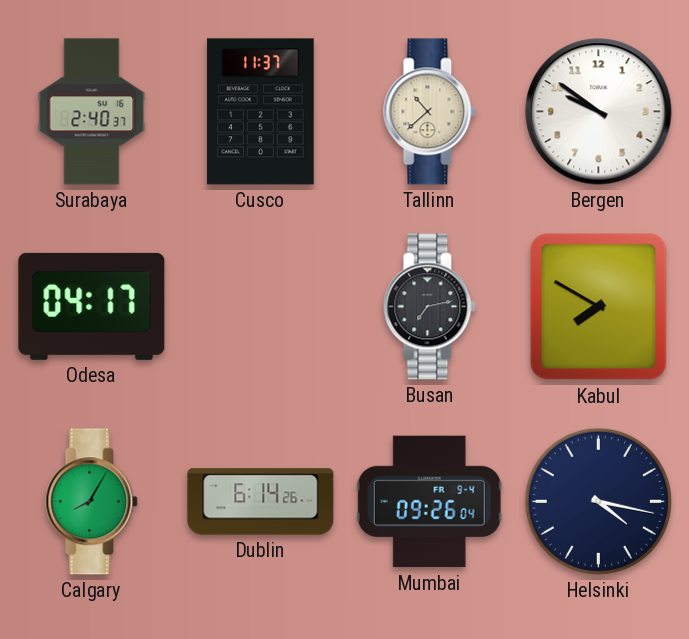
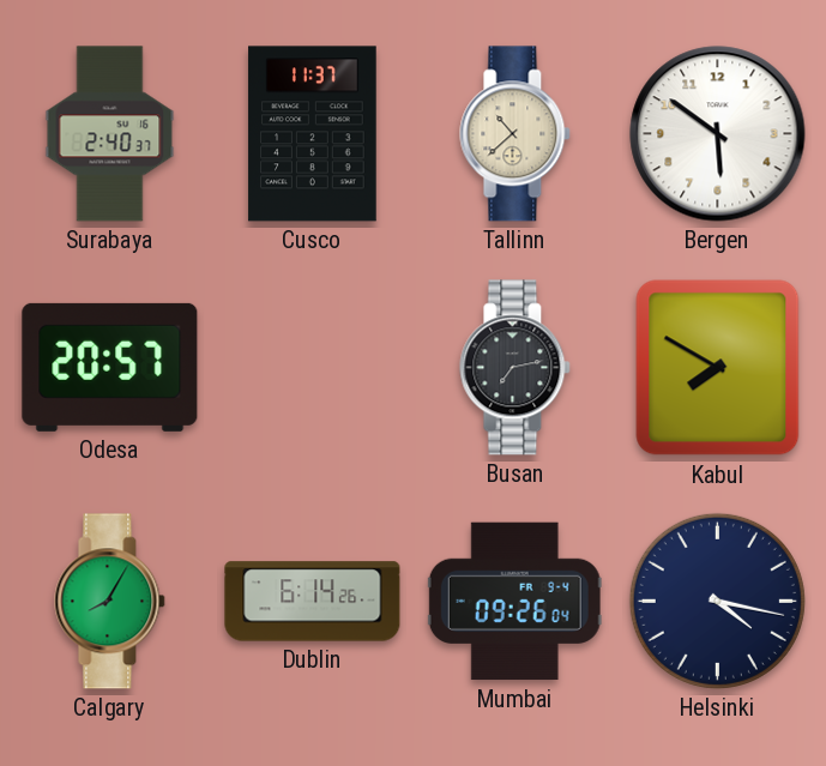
Bergen: 9:51 -> 5:51 (718, 134)
Odesa: 04:17 -> 20:57 (110, 367)
